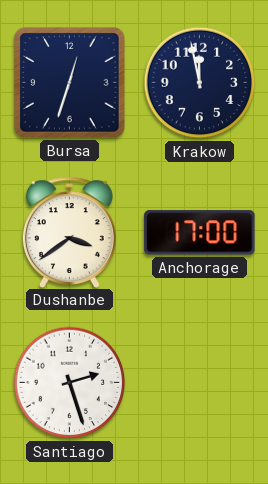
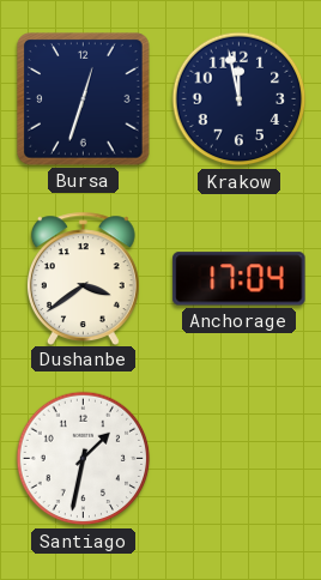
Anchorage: 17:00 -> 17:04 (240, 279)
Santiago: 2:27 -> 1:32 (84, 459)
